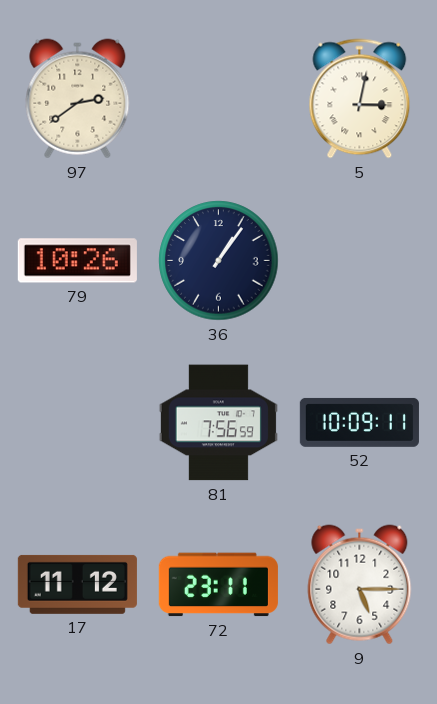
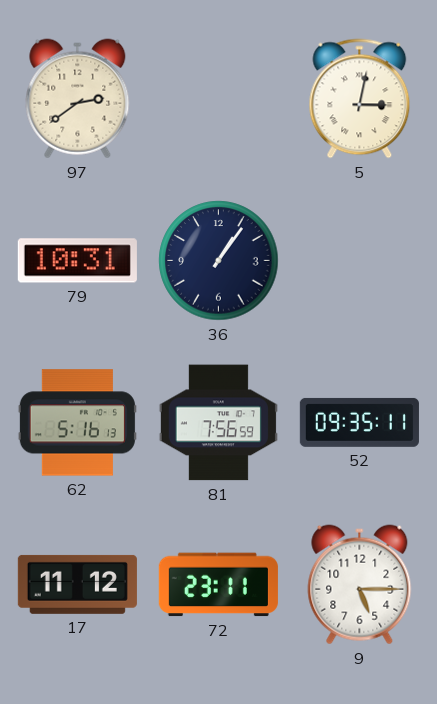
79: 10:26 -> 10:31 (77, 261)
62: none -> 5:16 (77, 423)
52: 10:09 -> 09:35 (359, 422)
